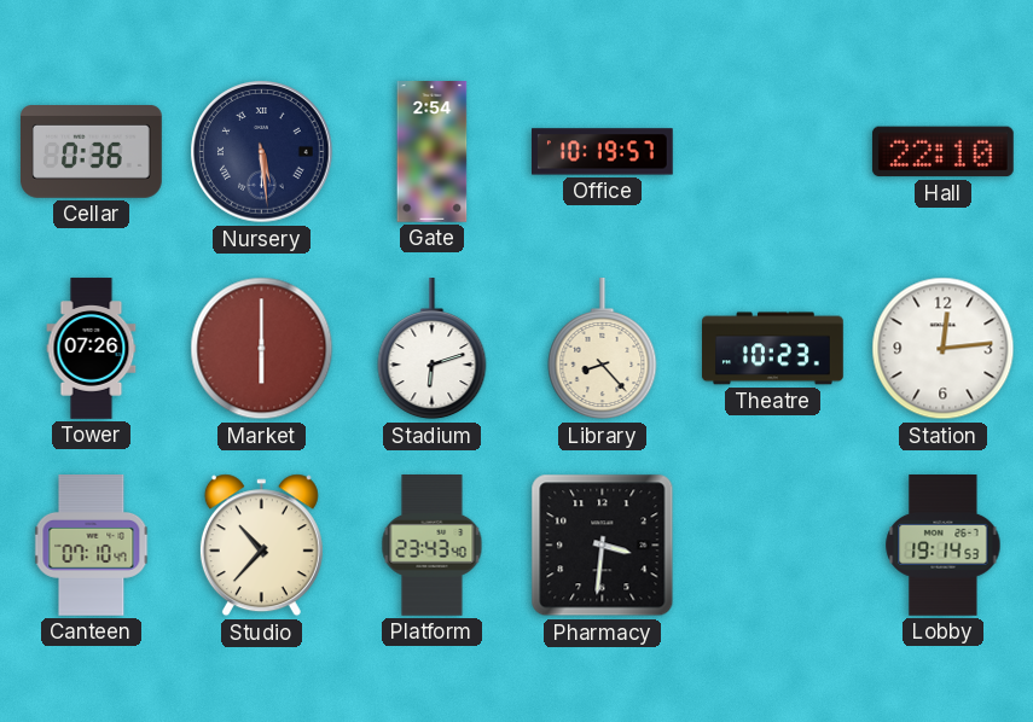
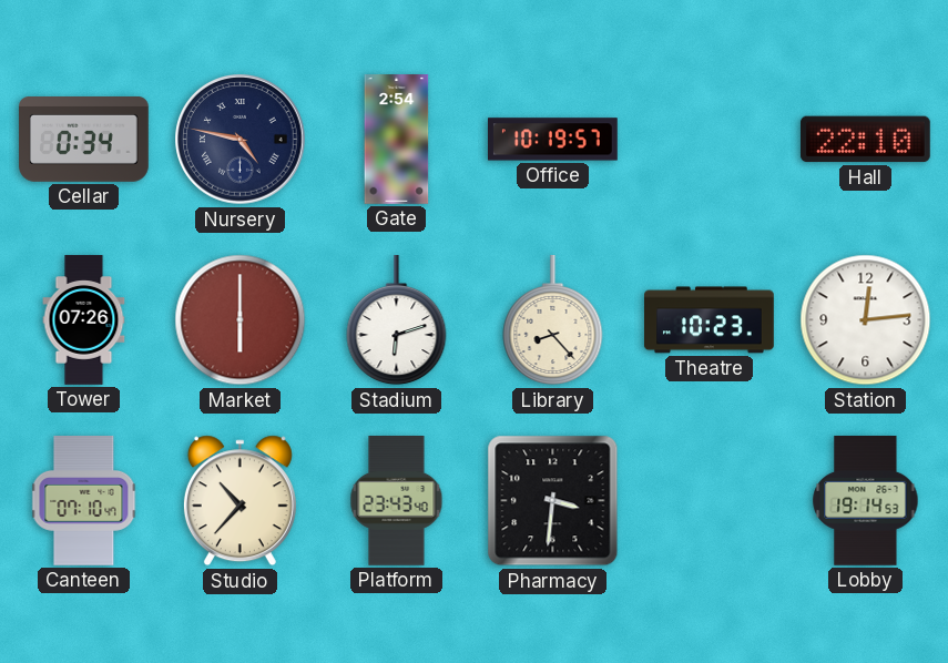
Cellar: 0:36 -> 0:34 (84, 140)
Nursery: 5:29 -> 4:47 (241, 140)
